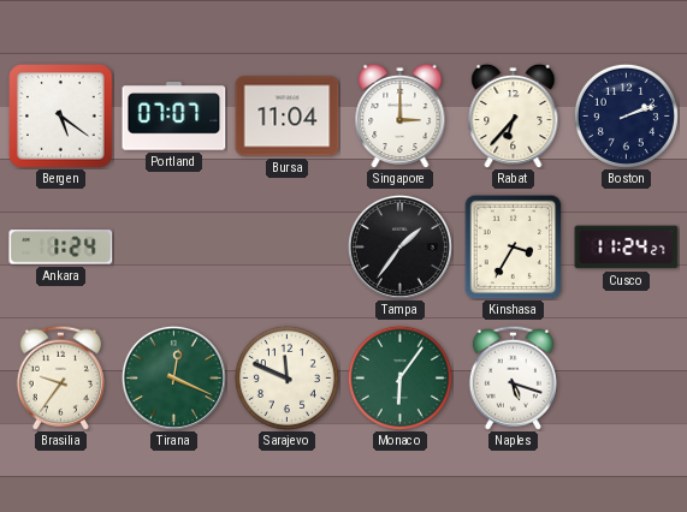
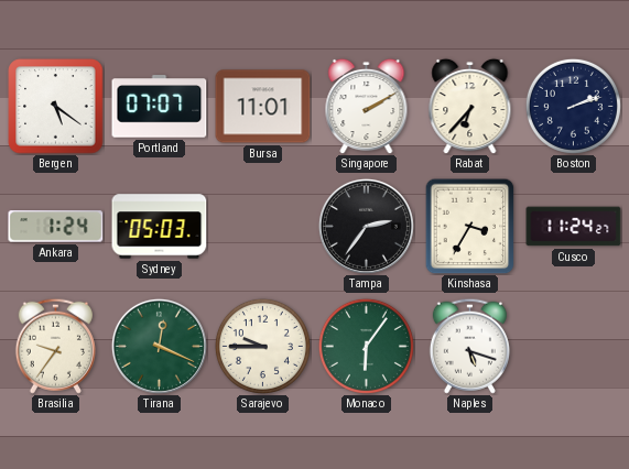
Bursa: 11:04 -> 11:01 (263, 107)
Singapore: 3:00 -> 2:10 (367, 106)
Sydney: none -> 05:03 (160, 227)
Tampa: 1:36 -> 2:36 (366, 226)
Sarajevo: 11:49 -> 9:45 (262, 346)
